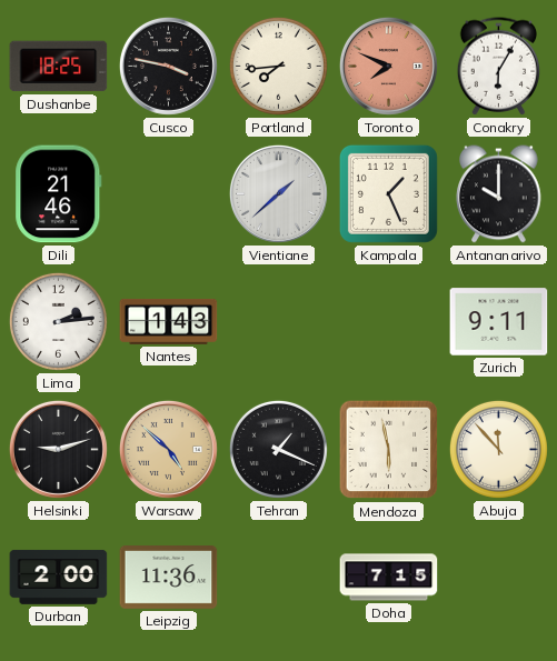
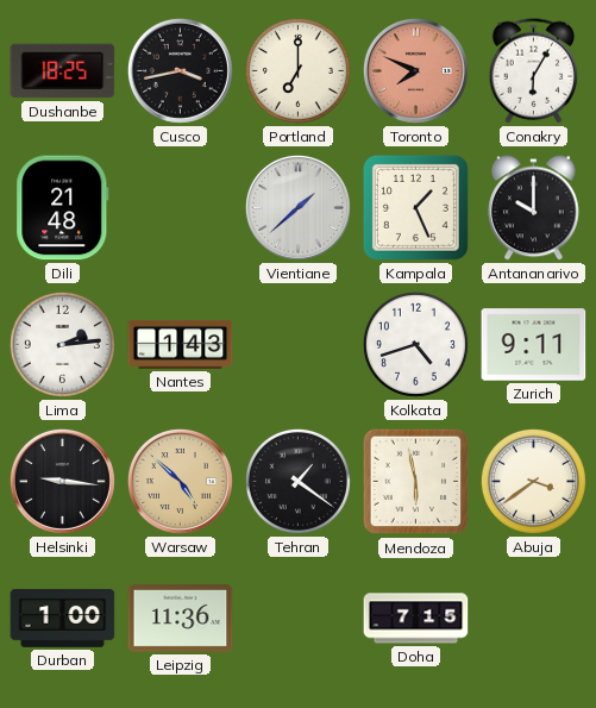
Cusco: 3:47 -> 3:43 (180, 70)
Portland: 7:44 -> 7:00 (297, 70)
Dili: 21:46 -> 21:48 (63, 208)
Kolkata: none -> 4:42 (415, 344)
Helsinki: 9:12 -> 9:16 (62, 481)
Tehran: 1:19 -> 1:21 (297, 481)
Abuja: 11:53 -> 3:39 (533, 481)
Durban: 2:00 -> 1:00 (63, 618)
